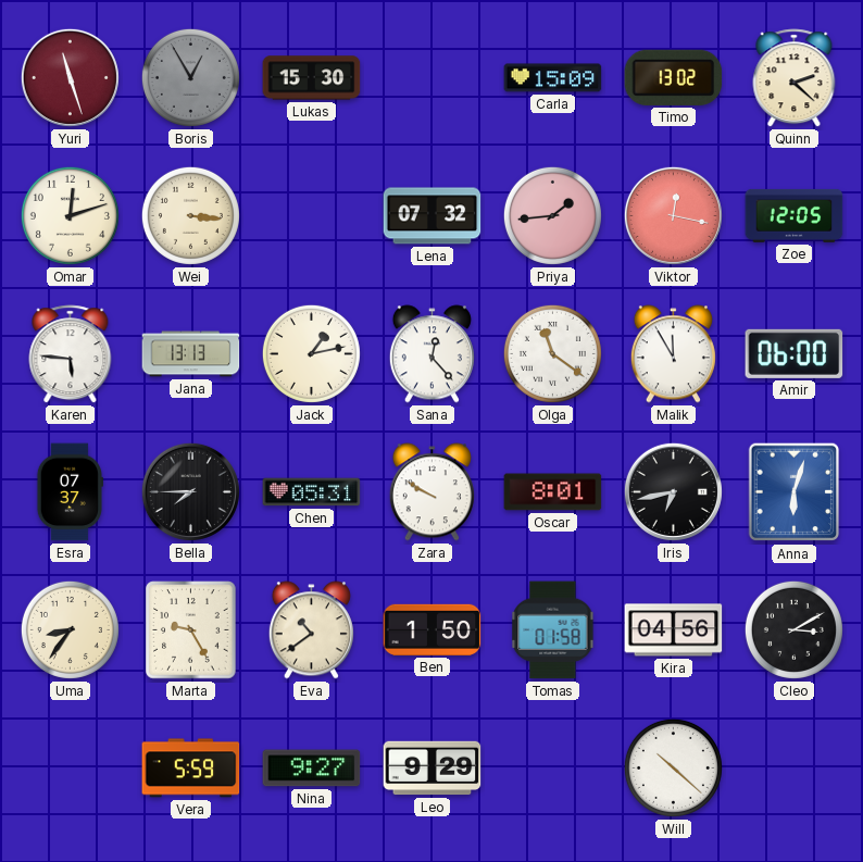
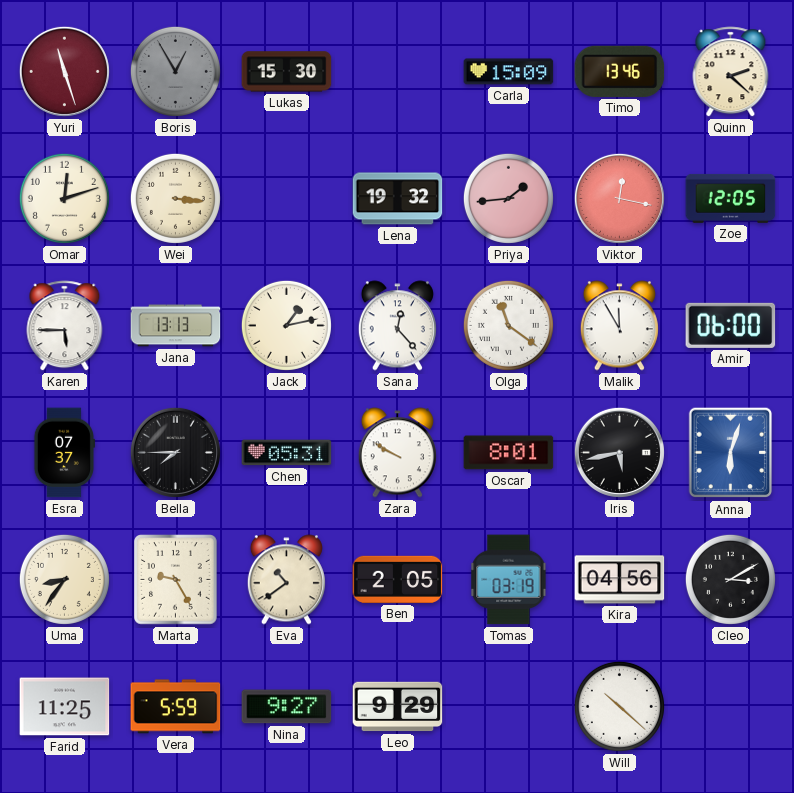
Timo: 13:02 -> 13:46 (620, 71)
Lena: 07:32 -> 19:32 (398, 199)
Karen: 5:46 -> 5:45 (65, 326)
Iris: 6:43 -> 5:43 (619, 452)
Ben: 1:50 -> 2:05 (398, 579)
Tomas: 01:58 -> 03:19 (509, 580)
Farid: none -> 11:25 (65, 707)
